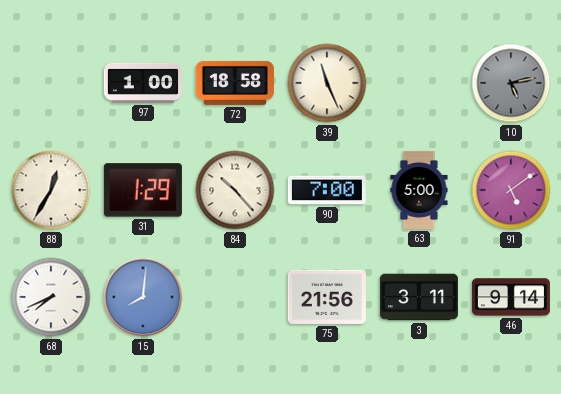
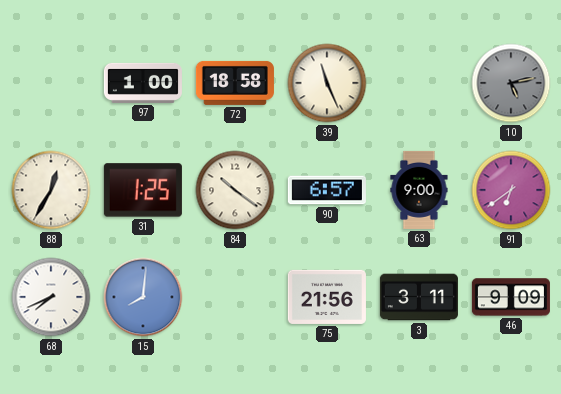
31: 1:29 -> 1:25 (143, 190)
84: 10:23 -> 10:21 (235, 190)
90: 7:00 -> 6:57 (327, 190)
63: 5:00 -> 9:00 (419, 190)
91: 5:09 -> 6:39 (511, 190)
46: 9:14 -> 9:09 (511, 297)
